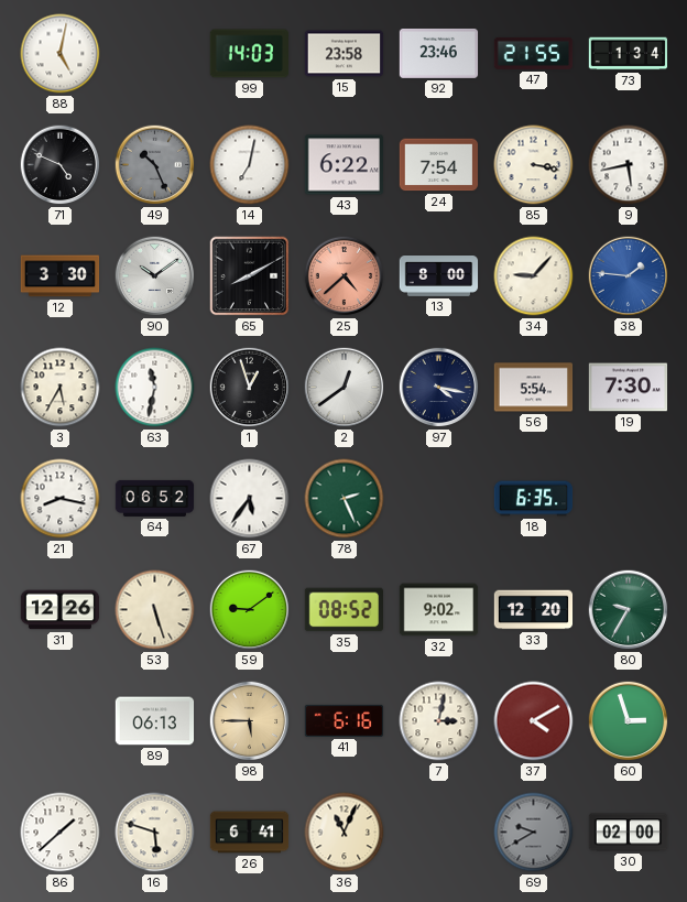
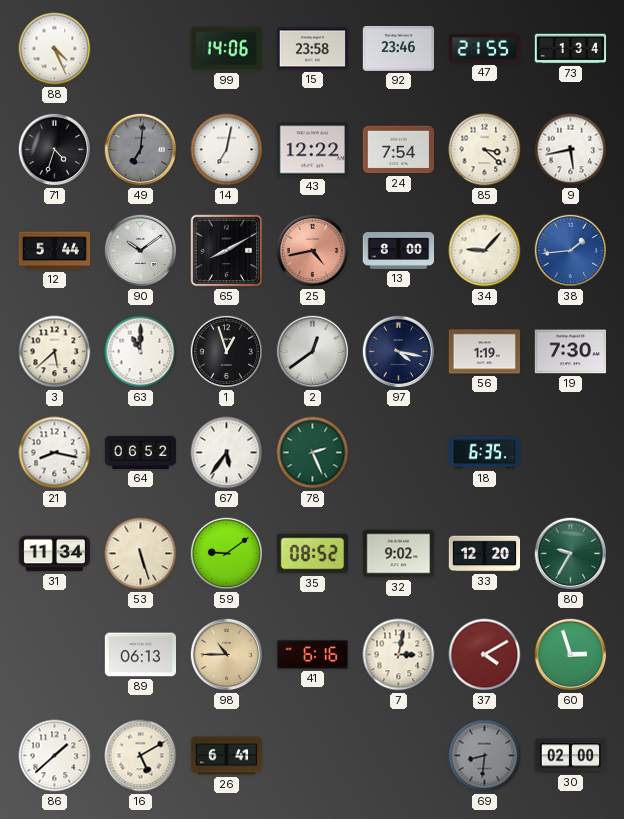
88: 5:02 -> 4:26 (55, 49)
99: 14:03 -> 14:06 (226, 49)
71: 4:49 -> 4:33 (55, 150)
49: 10:26 -> 7:01 (141, 150)
43: 6:22 -> 12:22 (312, 150)
85: 3:17 -> 3:22 (485, 150)
12: 3:30 -> 5:44 (55, 251)
25: 4:38 -> 4:43 (313, 251)
38: 1:46 -> 1:44 (571, 251)
3: 5:35 -> 5:38 (55, 352)
63: 11:32 -> 11:00 (141, 352)
56: 5:54 -> 1:19 (485, 352)
31: 12:26 -> 11:34 (55, 554)
98: 5:45 -> 10:45 (227, 655)
16: 5:48 -> 5:10 (141, 756)
36: 11:04 -> none (345, 833)
69: 9:40 -> 8:31 (485, 756)
